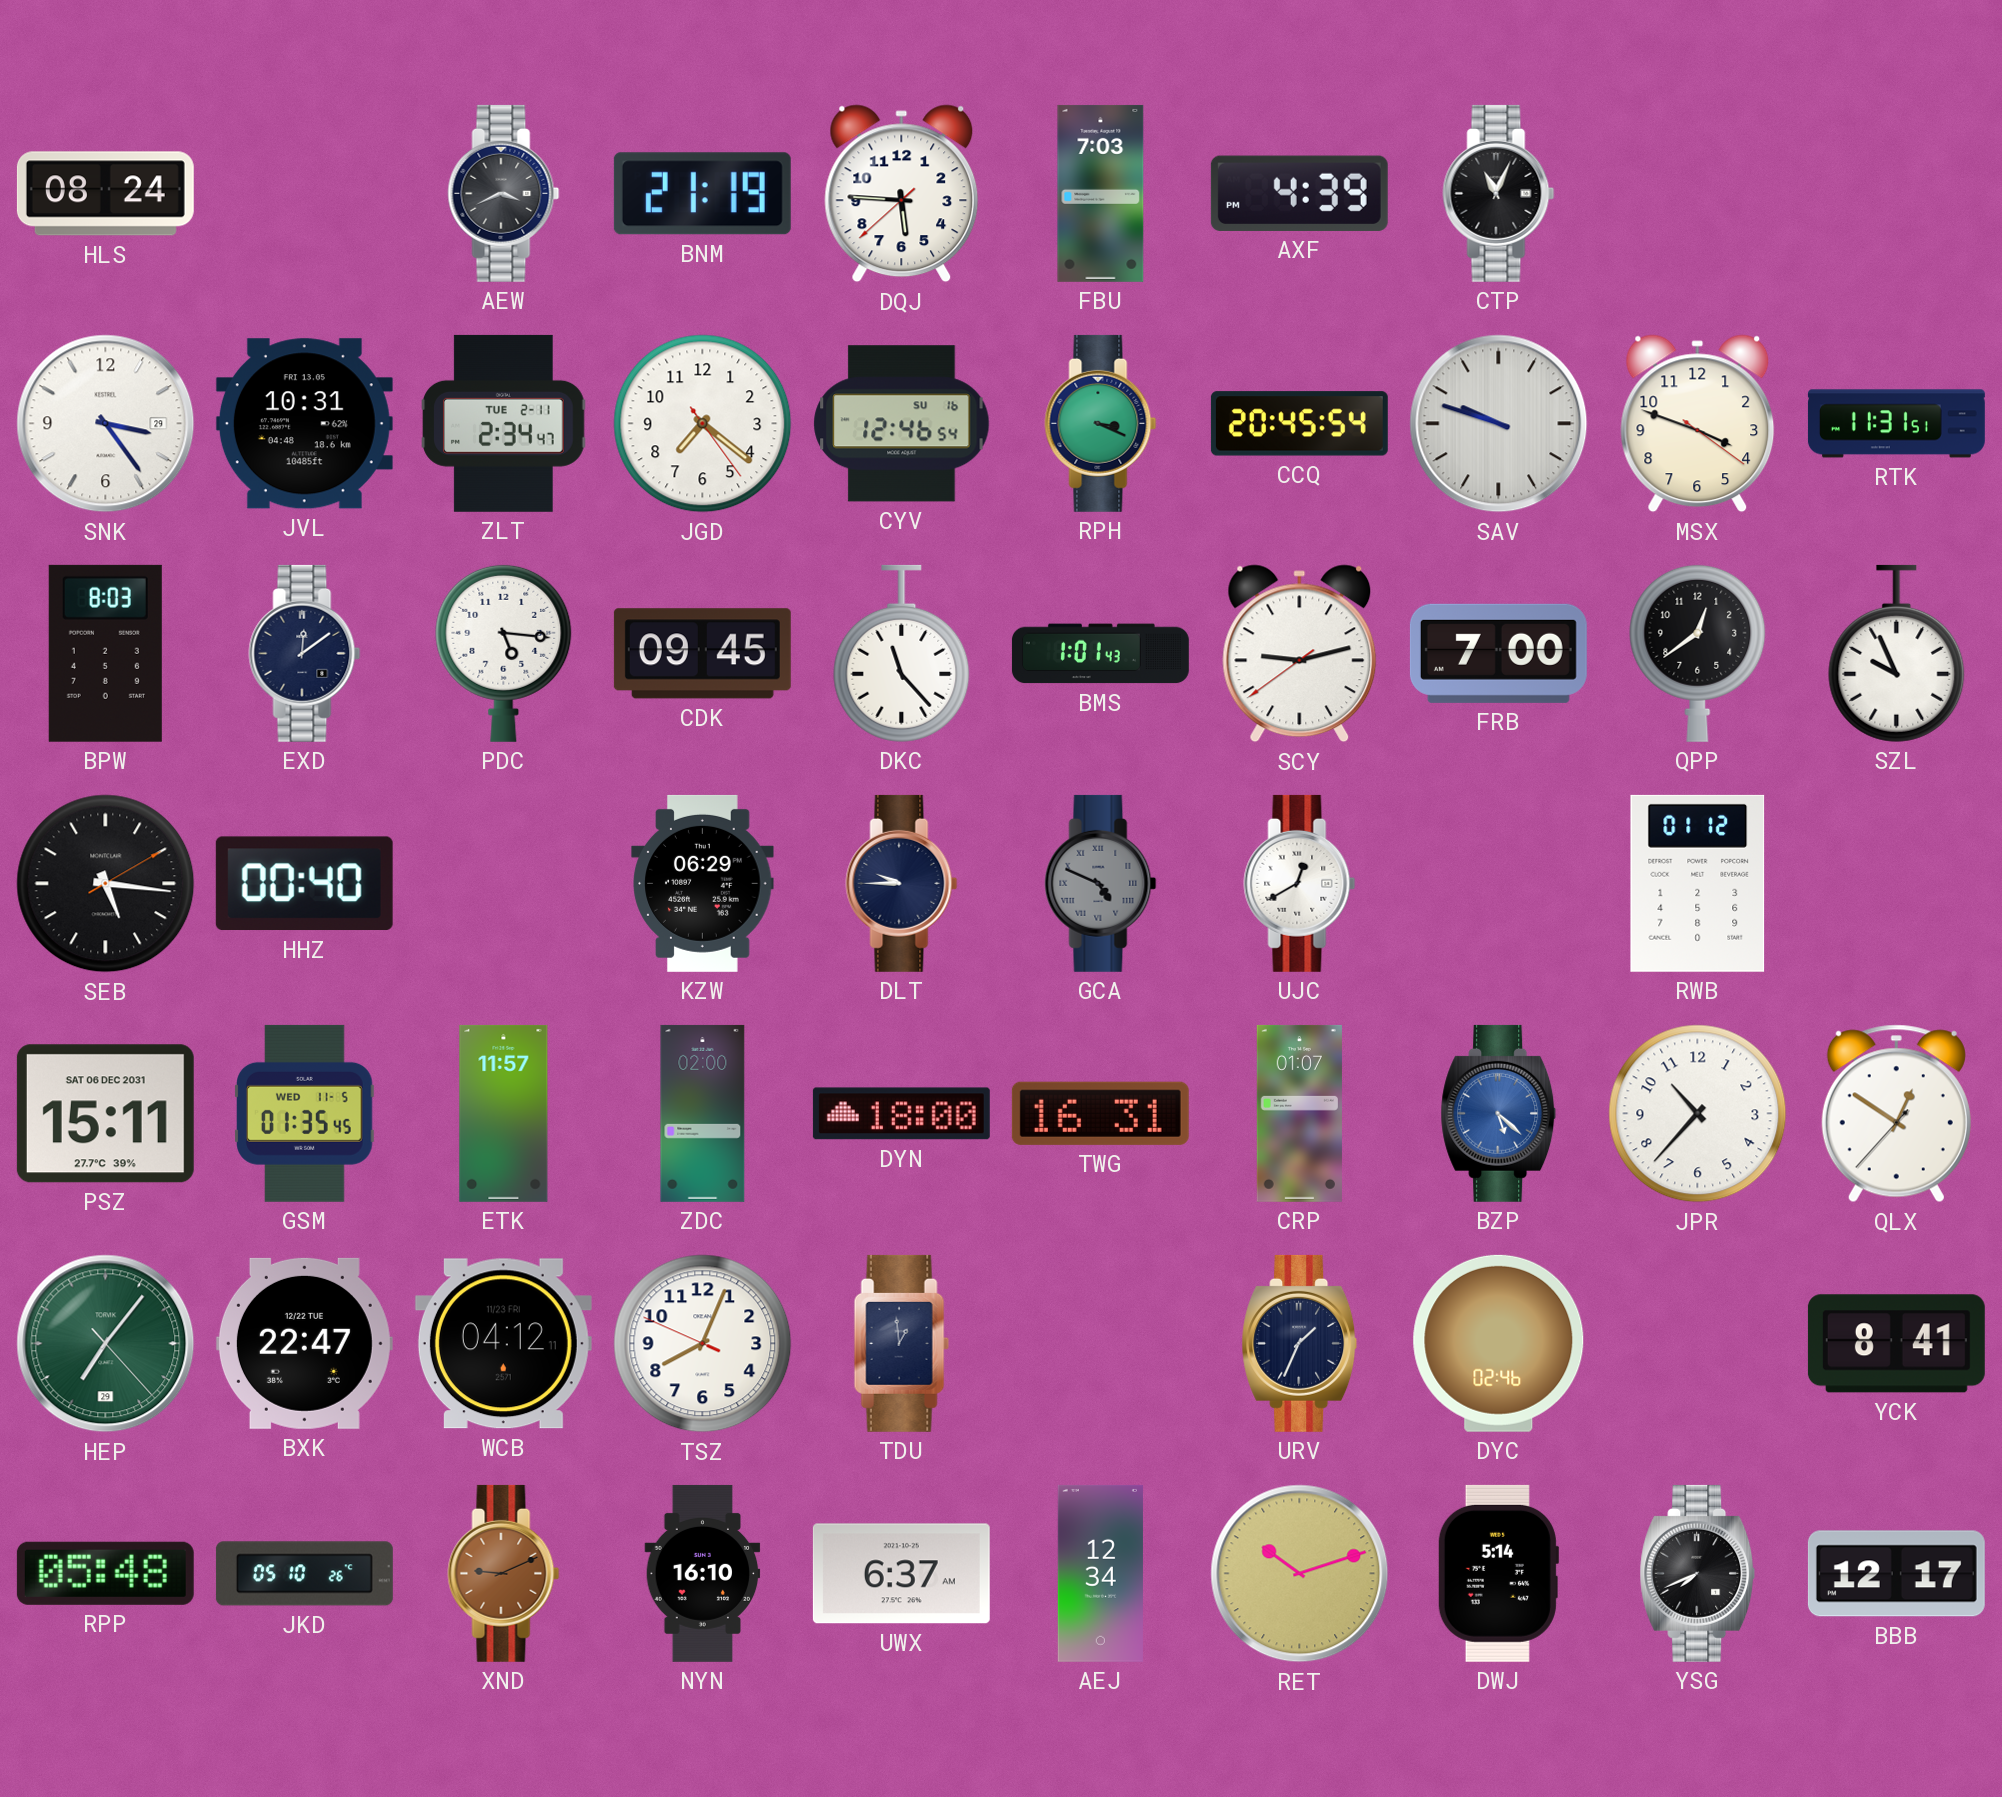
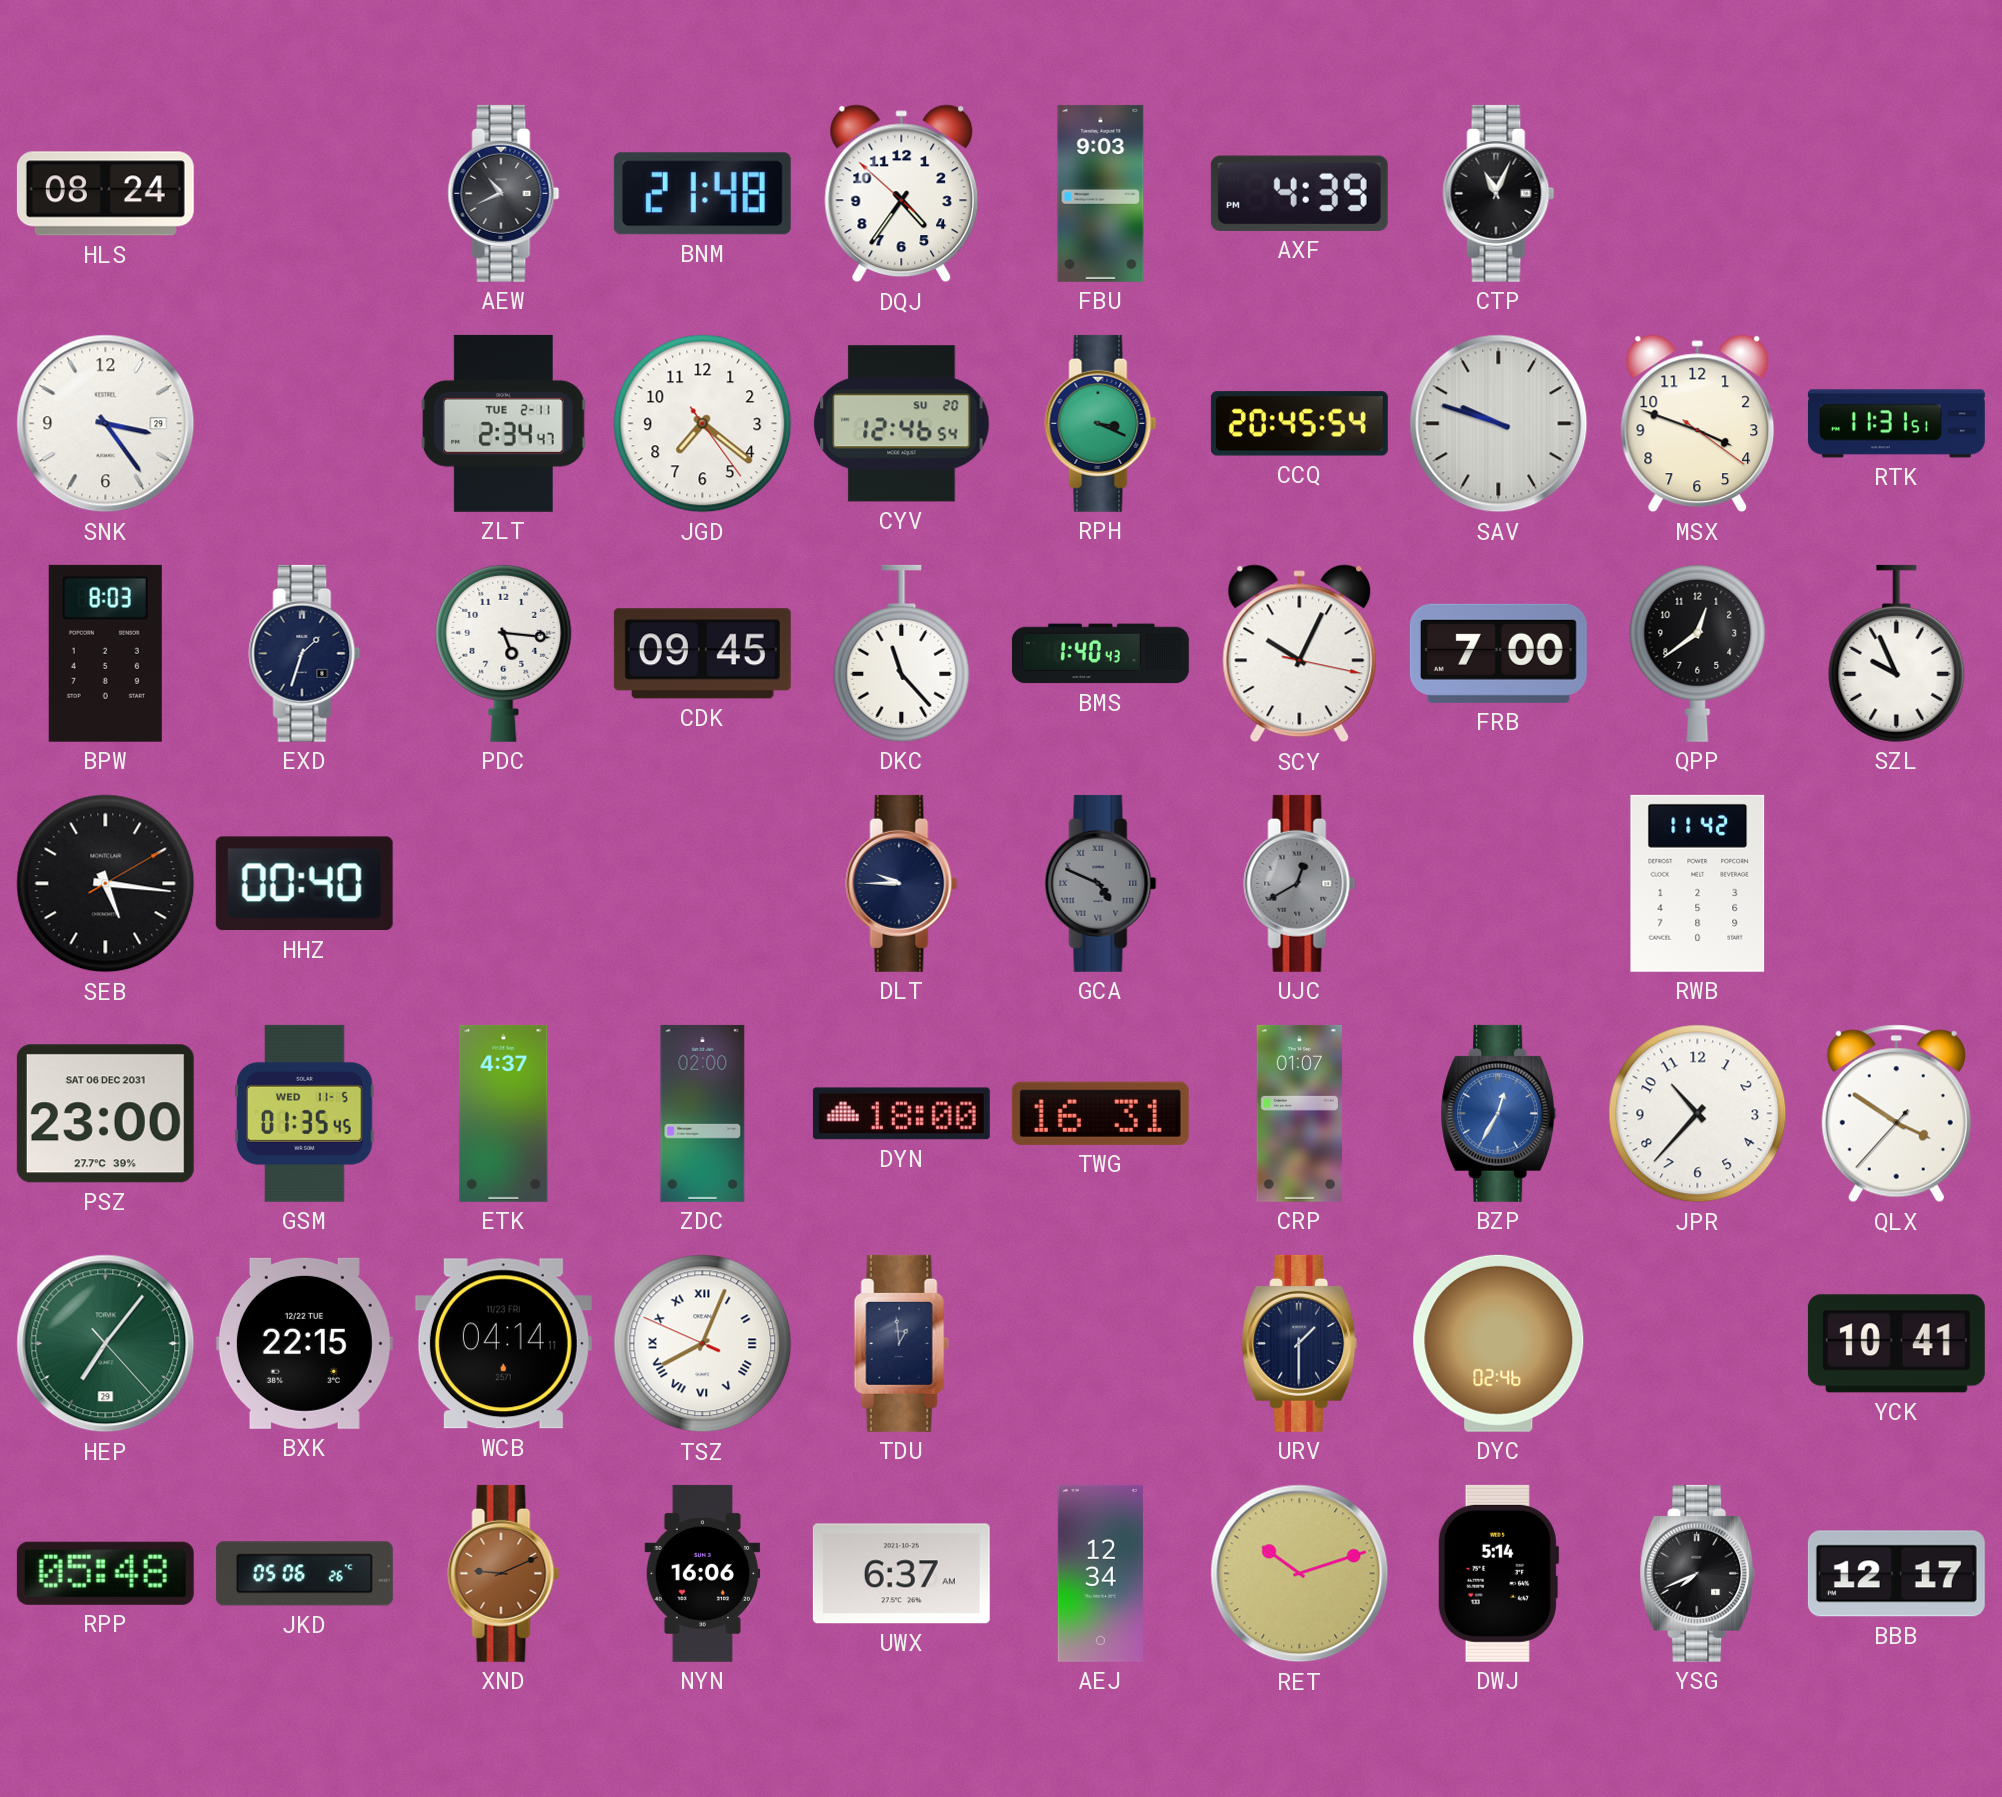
AEW: 3:41 -> 10:41 (504, 193)
BNM: 21:19 -> 21:48 (702, 194)
DQJ: 5:45 -> 4:35 (902, 194)
FBU: 7:03 -> 9:03 (1101, 193)
JVL: 10:31 -> none (304, 424)
CYV date: SU 16 -> SU 20 (902, 424)
EXD: 12:09 -> 1:33 (305, 653)
BMS: 1:01 -> 1:40 (1100, 654)
SCY: 9:12 -> 10:04 (1300, 654)
KZW: 06:29 -> none (703, 883)
UJC dial: white -> grey (1300, 883)
RWB: 01:12 -> 11:42 (1698, 883)
PSZ: 15:11 -> 23:00 (105, 1114)
ETK: 11:57 -> 4:37 (504, 1113)
BZP: 5:22 -> 12:35 (1499, 1113)
QLX: 12:50 -> 3:50 (1896, 1114)
BXK: 22:47 -> 22:15 (304, 1343)
WCB: 04:12 -> 04:14 (503, 1344)
TSZ numerals: Arabic -> Roman (703, 1344)
URV: 1:34 -> 1:30 (1300, 1343)
YCK: 8:41 -> 10:41 (1896, 1344)
JKD: 05:10 -> 05:06 (304, 1574)
NYN: 16:10 -> 16:06 (703, 1573)
